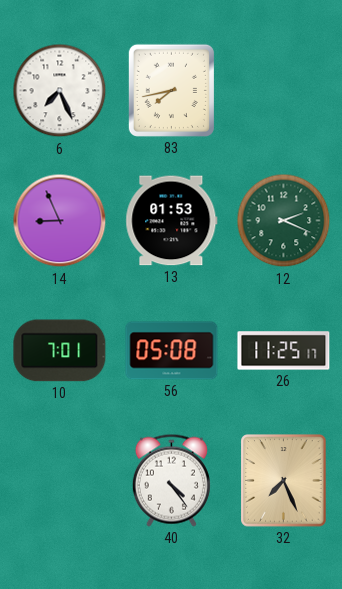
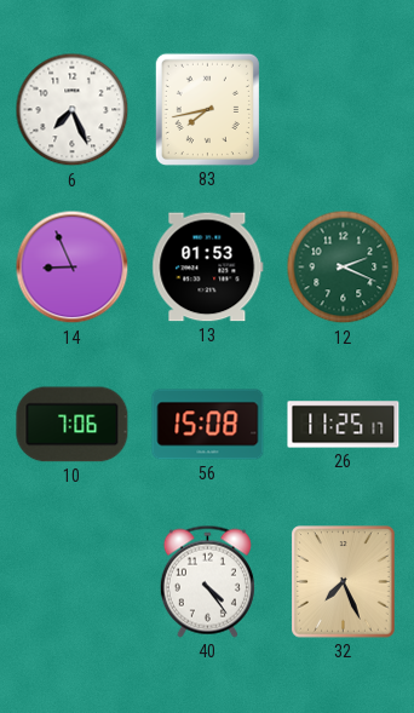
10: 7:01 -> 7:06 (73, 425)
56: 05:08 -> 15:08 (208, 425)
